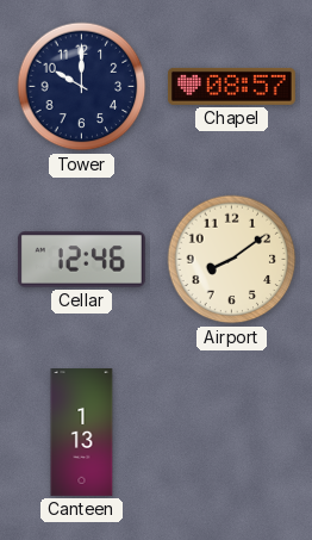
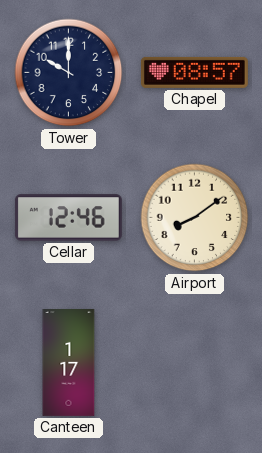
Canteen: 1:13 -> 1:17 (69, 363)
